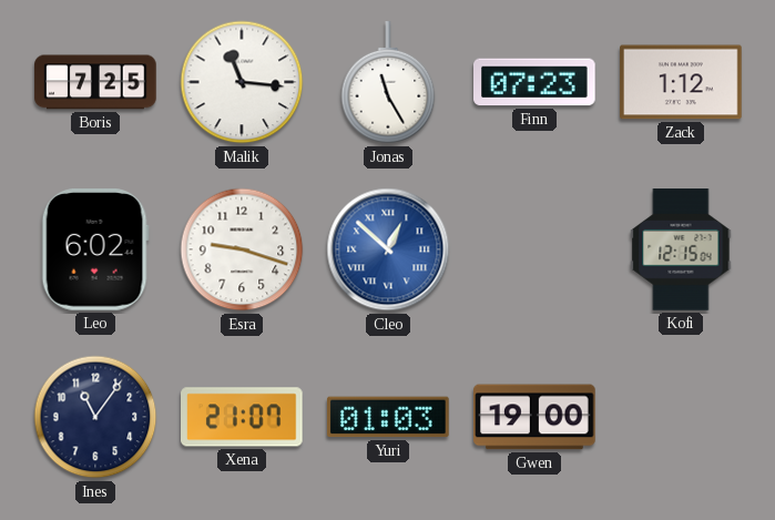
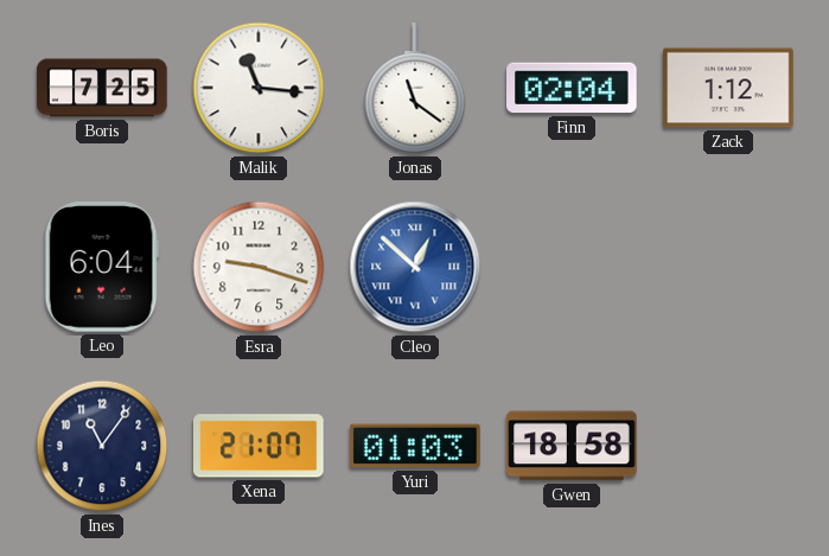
Jonas: 11:25 -> 11:21 (415, 89)
Finn: 07:23 -> 02:04 (573, 88)
Leo: 6:02 -> 6:04 (102, 268)
Kofi: 12:15 -> none (681, 249)
Gwen: 19:00 -> 18:58 (572, 446)
